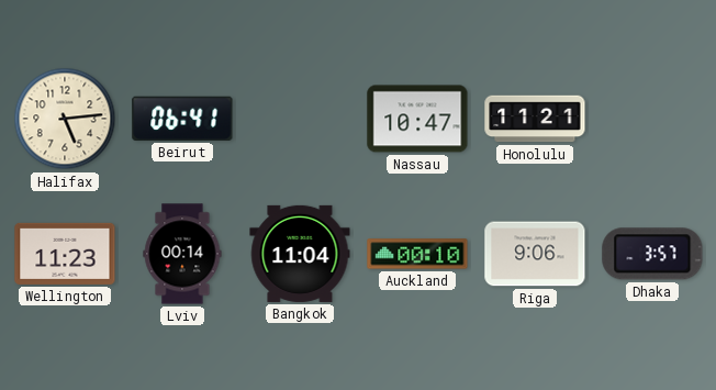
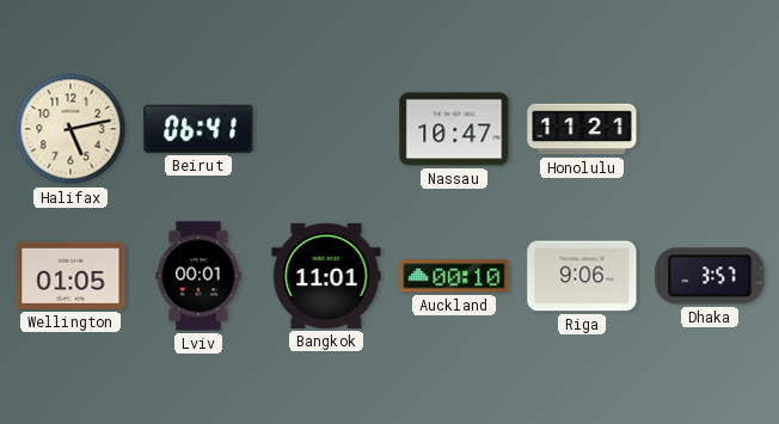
Halifax: 5:14 -> 5:13 (70, 129)
Wellington: 11:23 -> 01:05 (70, 276)
Lviv: 00:14 -> 00:01 (198, 276)
Bangkok: 11:04 -> 11:01 (326, 276)
